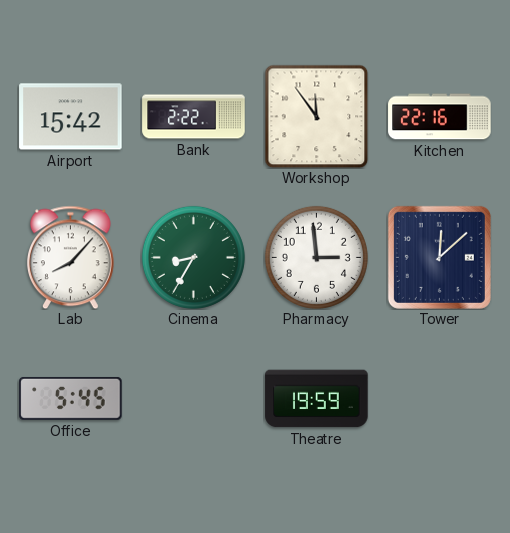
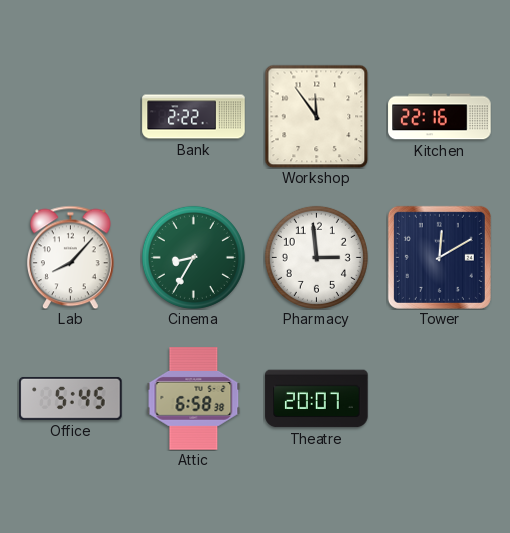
Airport: 15:42 -> none (71, 117)
Tower: 12:08 -> 12:10 (439, 257)
Attic: none -> 6:58 (194, 399)
Theatre: 19:59 -> 20:07 (317, 399)
